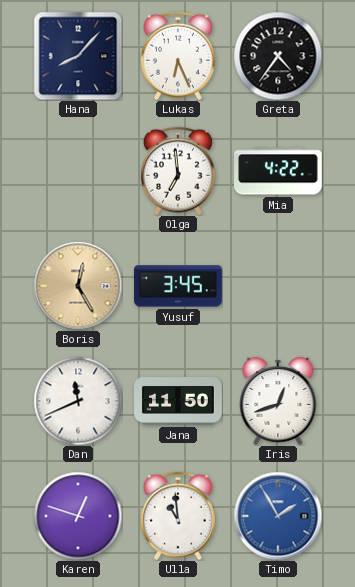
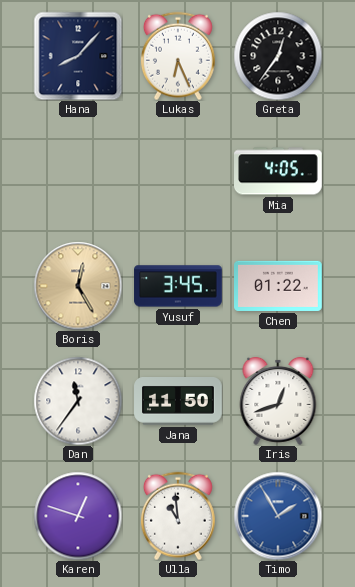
Greta: 4:36 -> 12:36 (278, 56)
Olga: 6:59 -> none (178, 171)
Mia: 4:22 -> 4:05 (279, 171)
Chen: none -> 01:22 (279, 286)
Dan: 11:41 -> 11:36 (78, 401)
